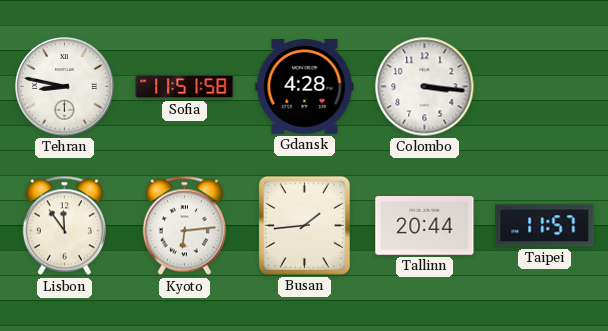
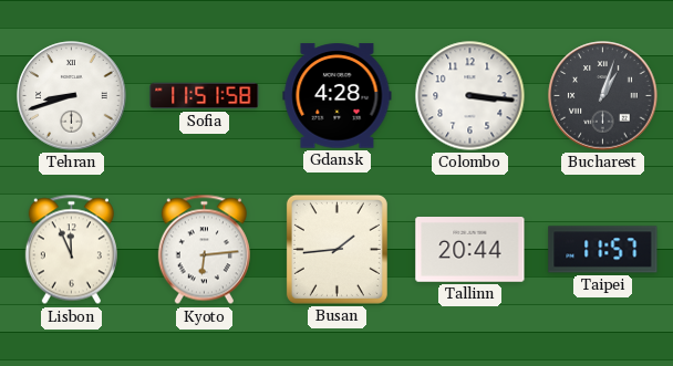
Tehran: 8:47 -> 8:42 (72, 96)
Bucharest: none -> 1:03 (603, 96)
Lisbon: 11:54 -> 11:56 (71, 250)
